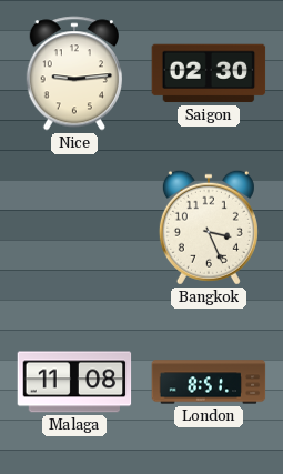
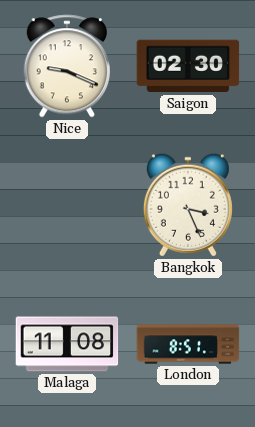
Nice: 9:14 -> 9:19 (66, 66)
